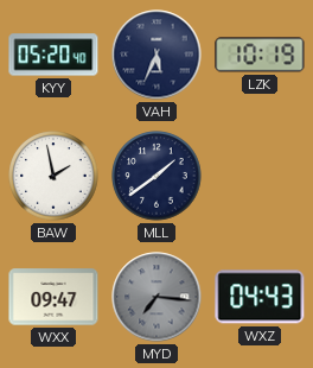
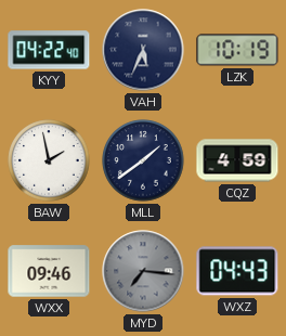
KYY: 05:20 -> 04:22 (49, 50)
CQZ: none -> 4:59 (237, 160)
WXX: 09:47 -> 09:46 (49, 271)
